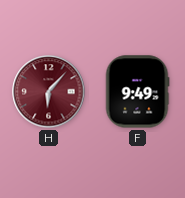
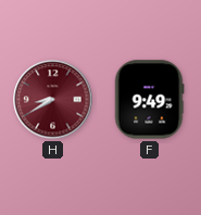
H: 6:07 -> 8:40 (53, 100)
